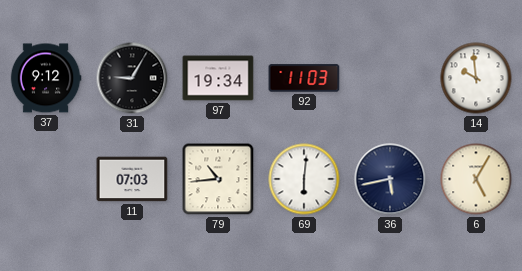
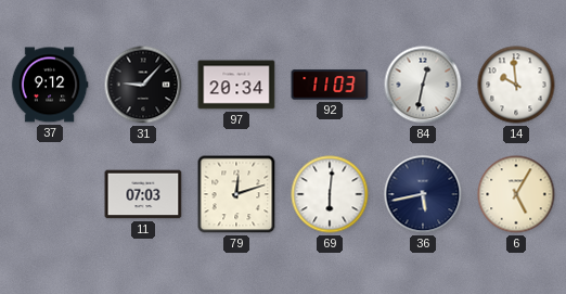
31: 9:05 -> 9:07 (143, 85)
97: 19:34 -> 20:34 (236, 85)
84: none -> 12:32 (423, 85)
79: 10:44 -> 12:12 (236, 194)
